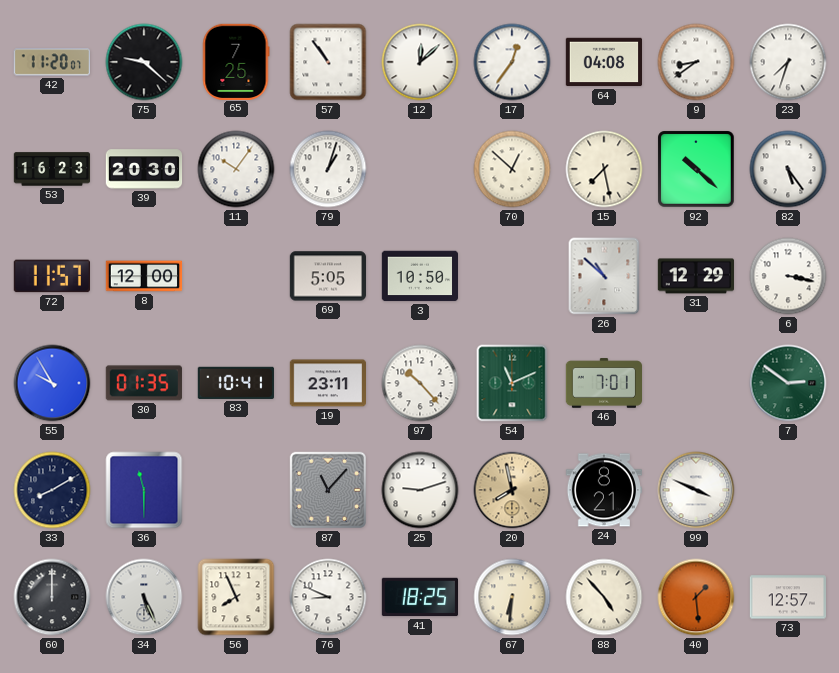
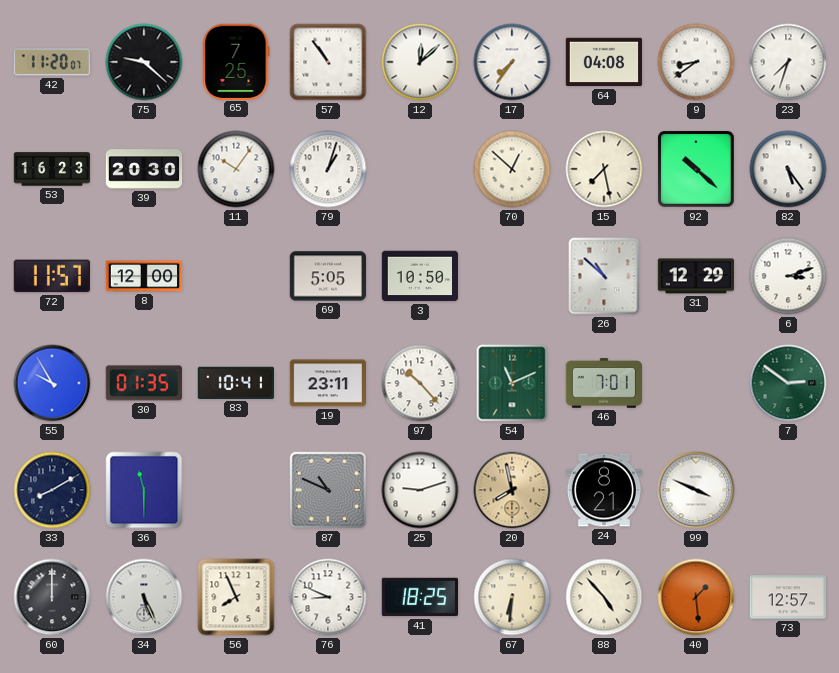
17: 12:36 -> 7:36 (512, 62)
6: 3:17 -> 3:12 (788, 276)
87: 11:07 -> 10:49 (328, 490)
